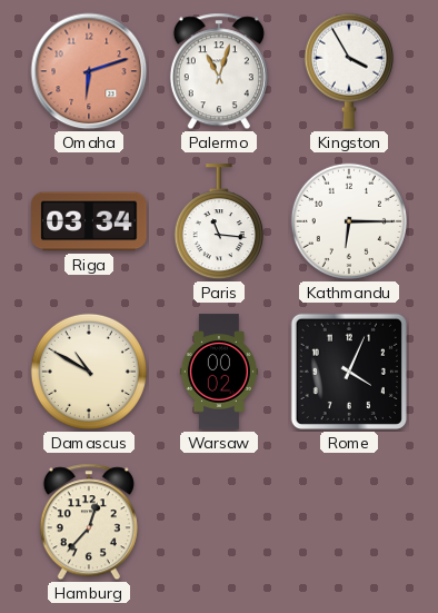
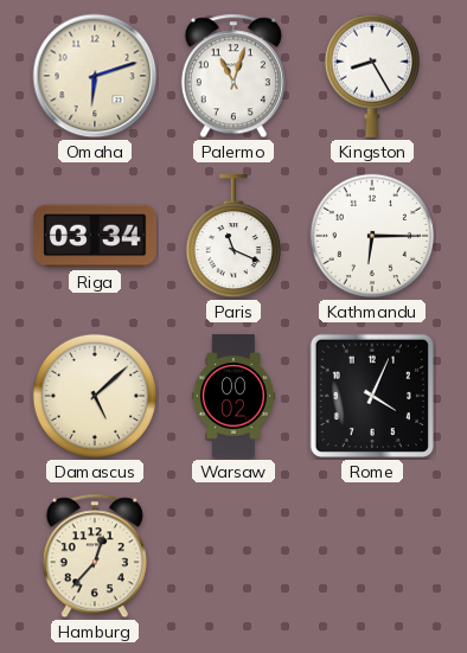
Omaha dial: salmon -> cream (95, 76)
Kingston: 3:55 -> 8:25 (372, 76)
Paris: 11:16 -> 11:19 (233, 237)
Damascus: 10:50 -> 5:08 (95, 396)
